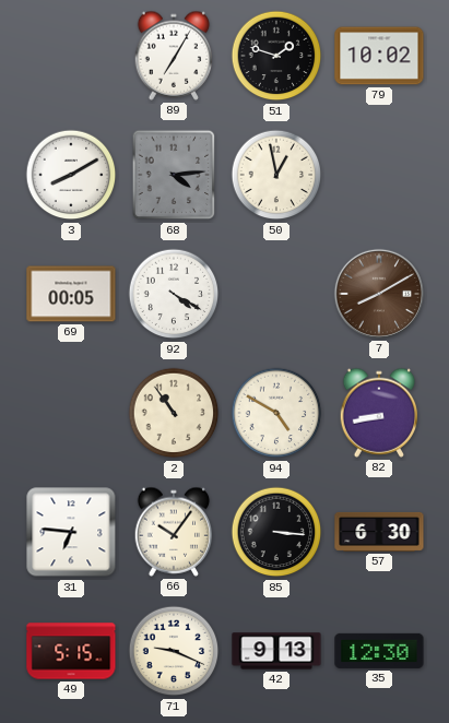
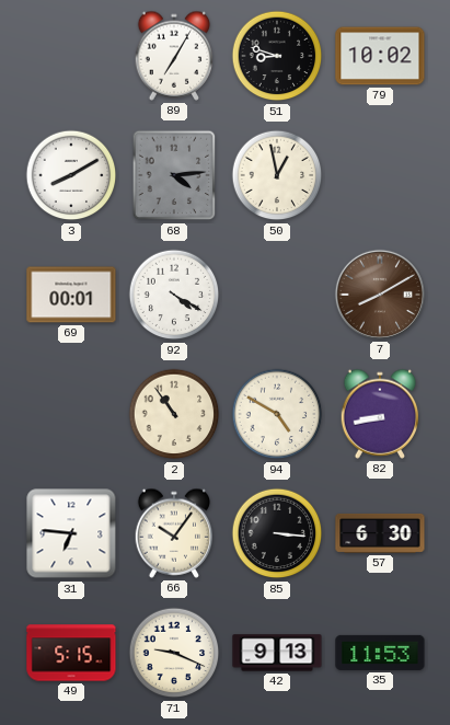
51: 1:48 -> 8:48 (277, 56)
69: 00:05 -> 00:01 (71, 295)
35: 12:30 -> 11:53 (380, 653)
